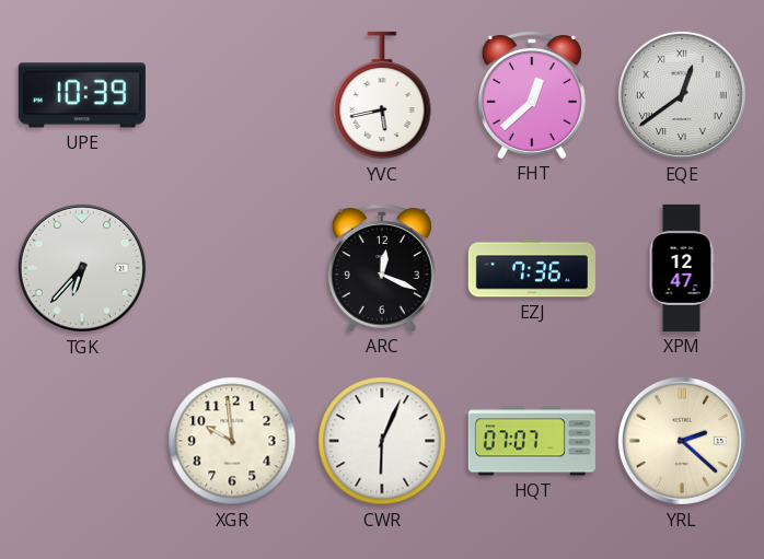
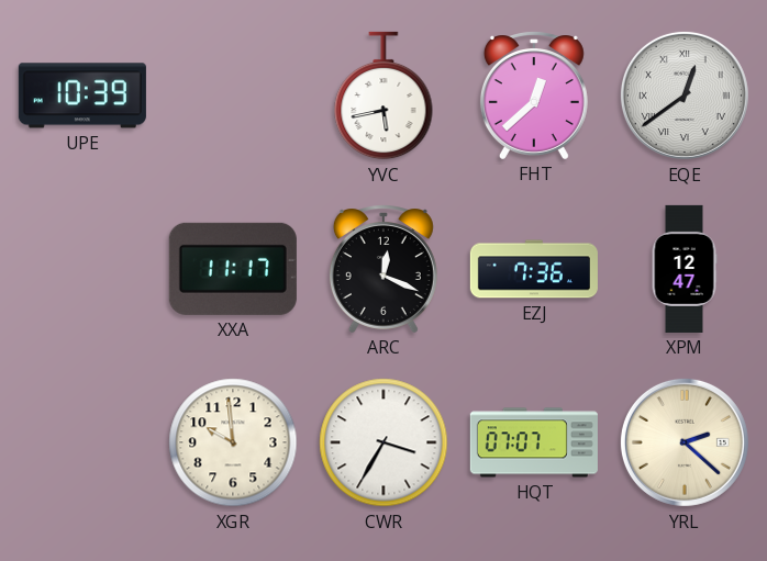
TGK: 6:37 -> none (82, 268)
XXA: none -> 11:17 (233, 269)
CWR: 6:04 -> 3:35 (383, 442)
